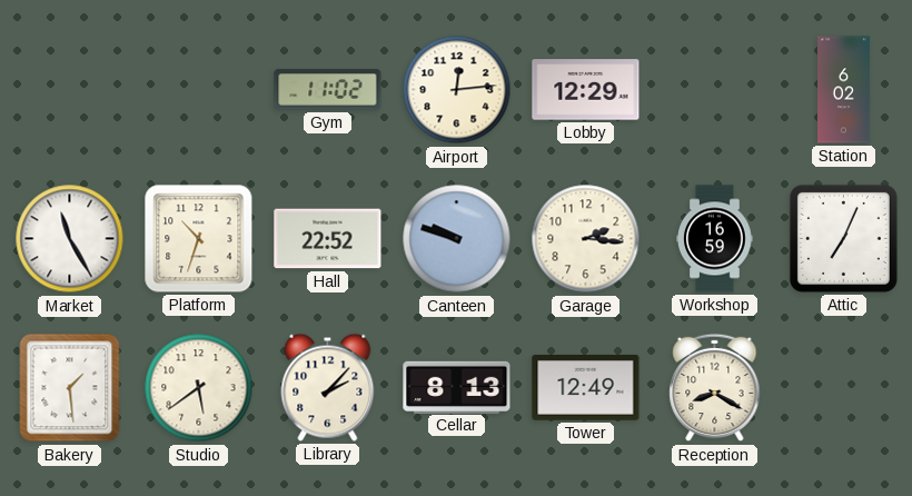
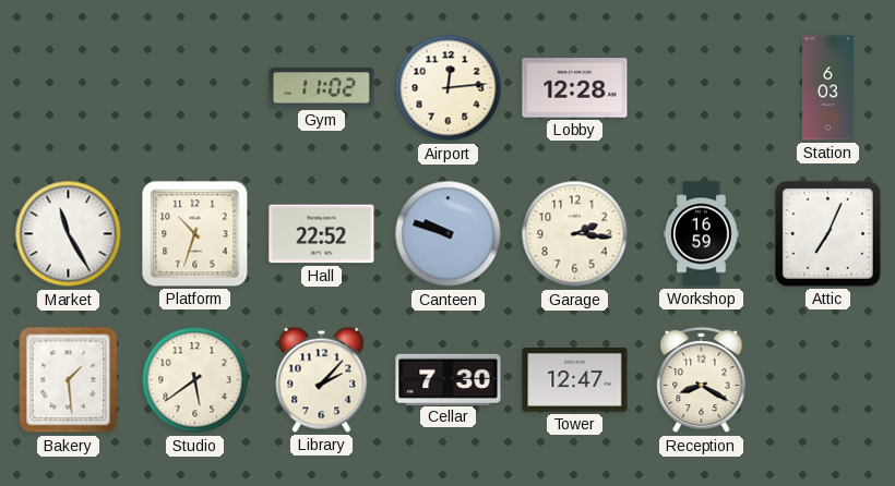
Lobby: 12:29 -> 12:28 (575, 88)
Station: 6:02 -> 6:03 (828, 88)
Cellar: 8:13 -> 7:30 (449, 379)
Tower: 12:49 -> 12:47 (575, 380)
